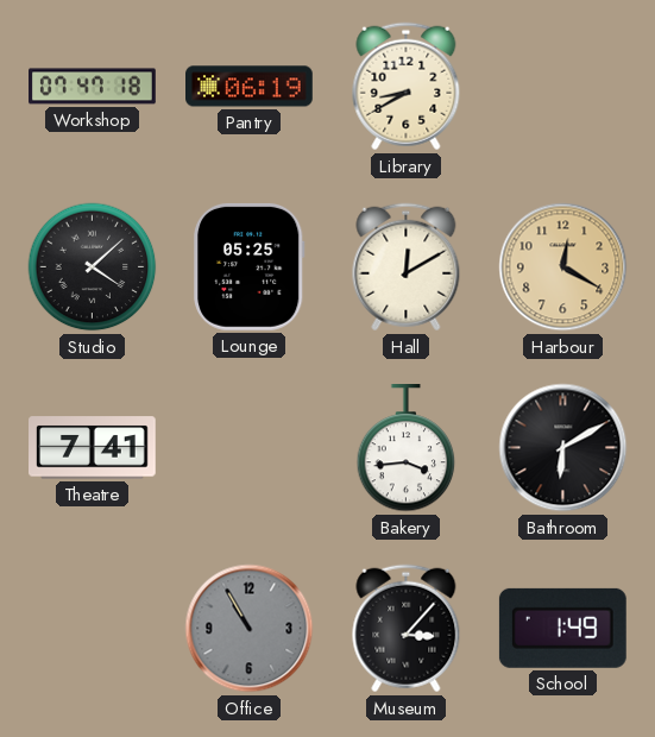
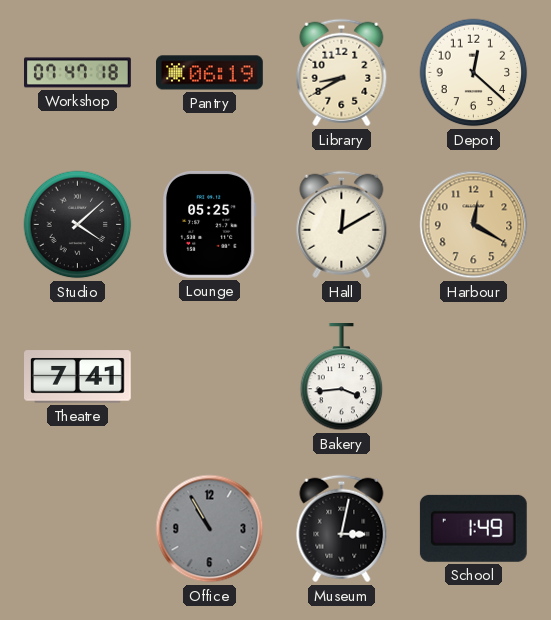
Depot: none -> 12:22 (474, 73)
Bathroom: 6:10 -> none (563, 448)
Museum: 3:07 -> 3:02 (342, 529)
